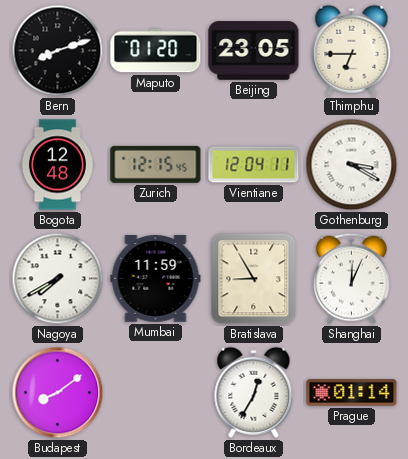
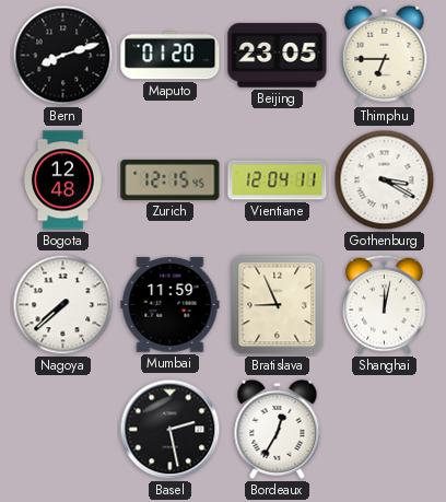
Nagoya: 7:40 -> 7:38 (63, 305)
Bratislava: 8:55 -> 8:56 (278, 305)
Shanghai: 12:04 -> 12:02 (384, 304)
Budapest: 8:09 -> none (58, 393)
Basel: none -> 2:28 (171, 430)
Prague: 01:14 -> none (352, 393)
